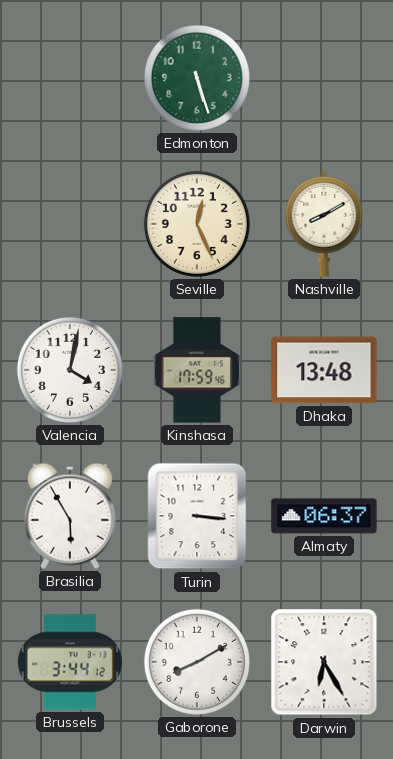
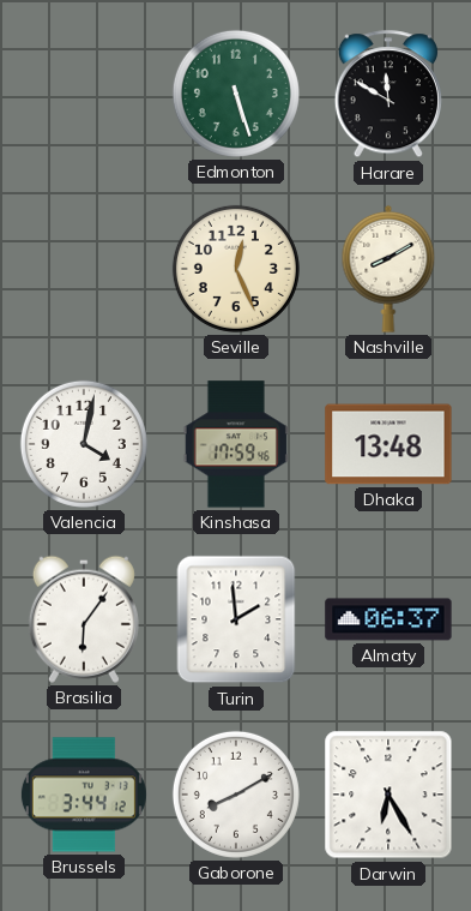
Harare: none -> 11:50 (388, 95)
Brasilia: 5:55 -> 6:06 (84, 619)
Turin: 3:16 -> 1:59 (236, 619)
